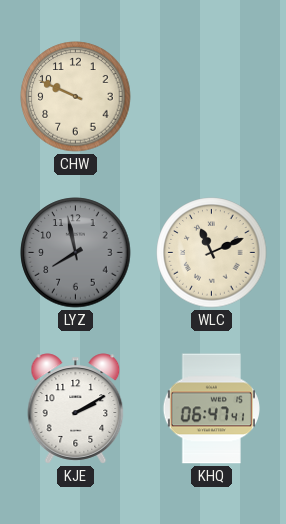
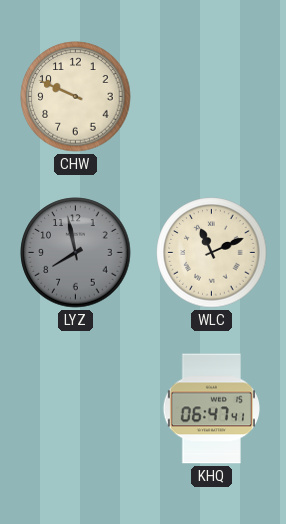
KJE: 2:10 -> none (76, 409)
